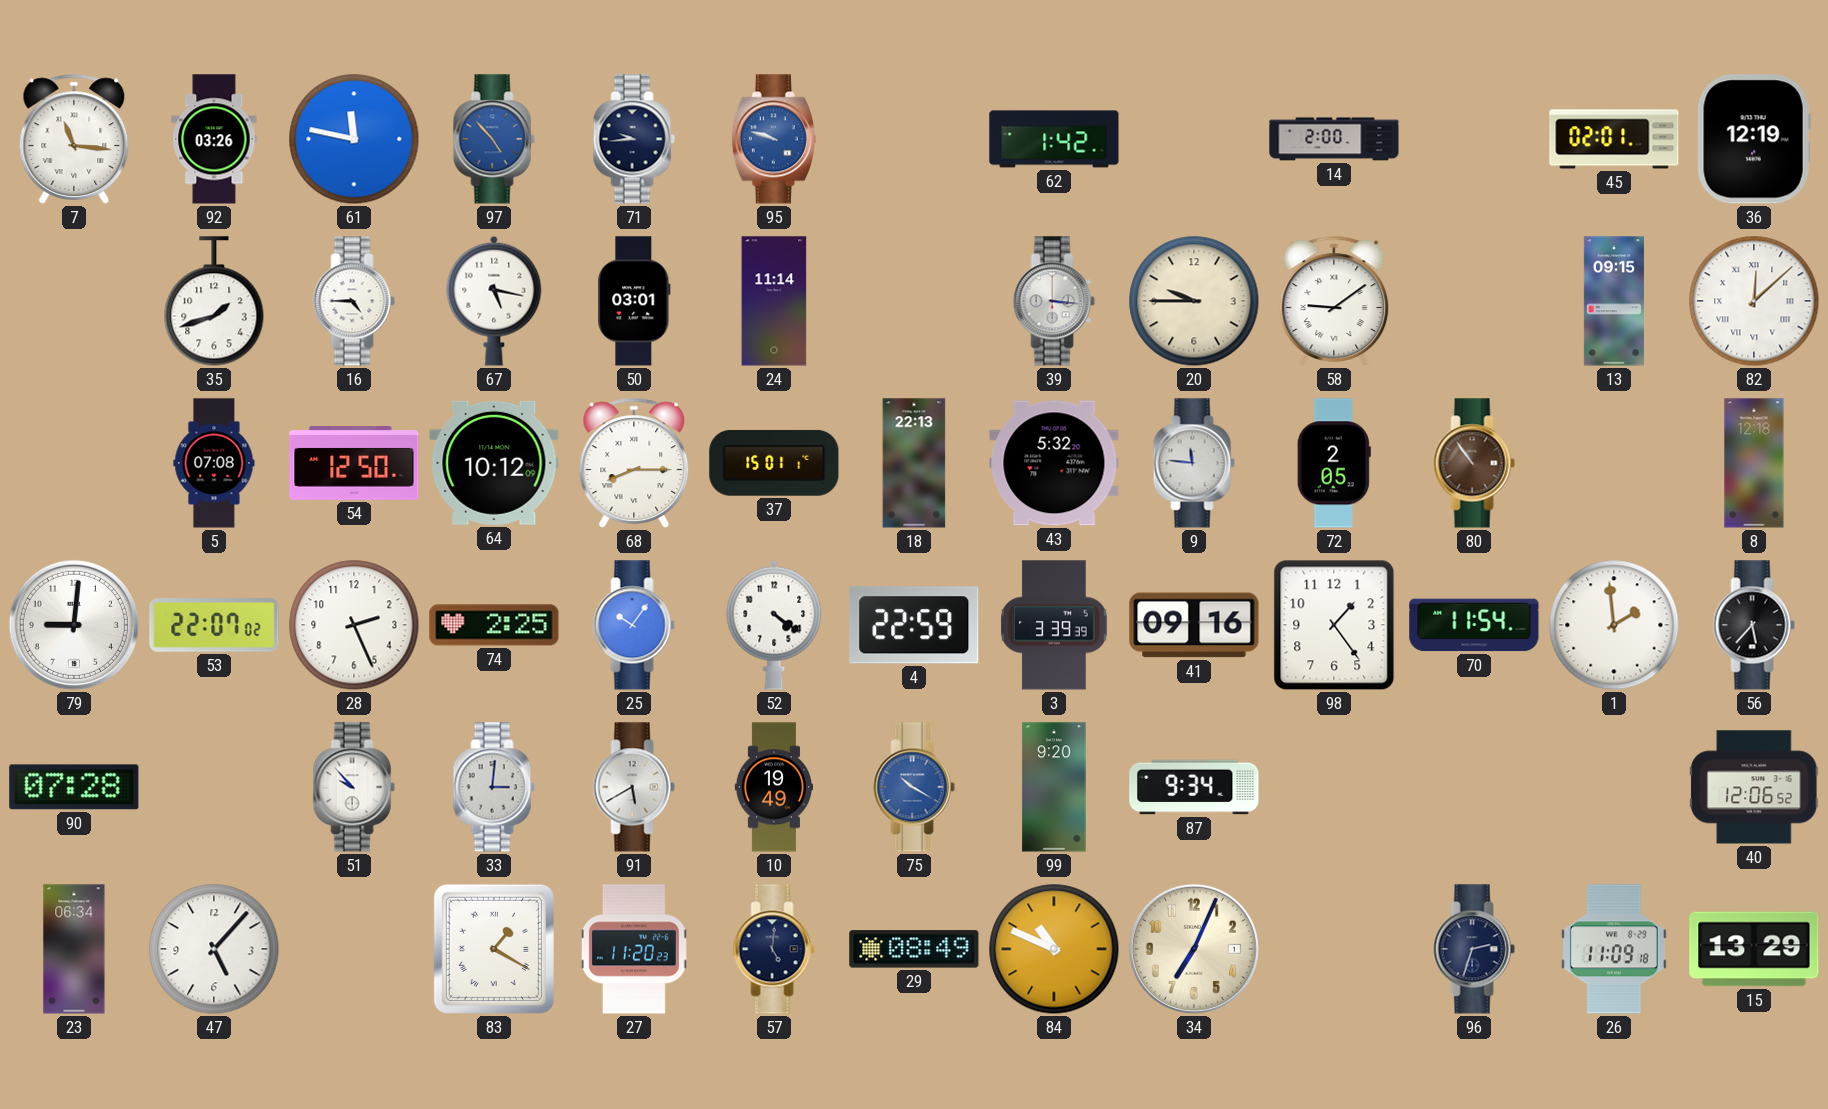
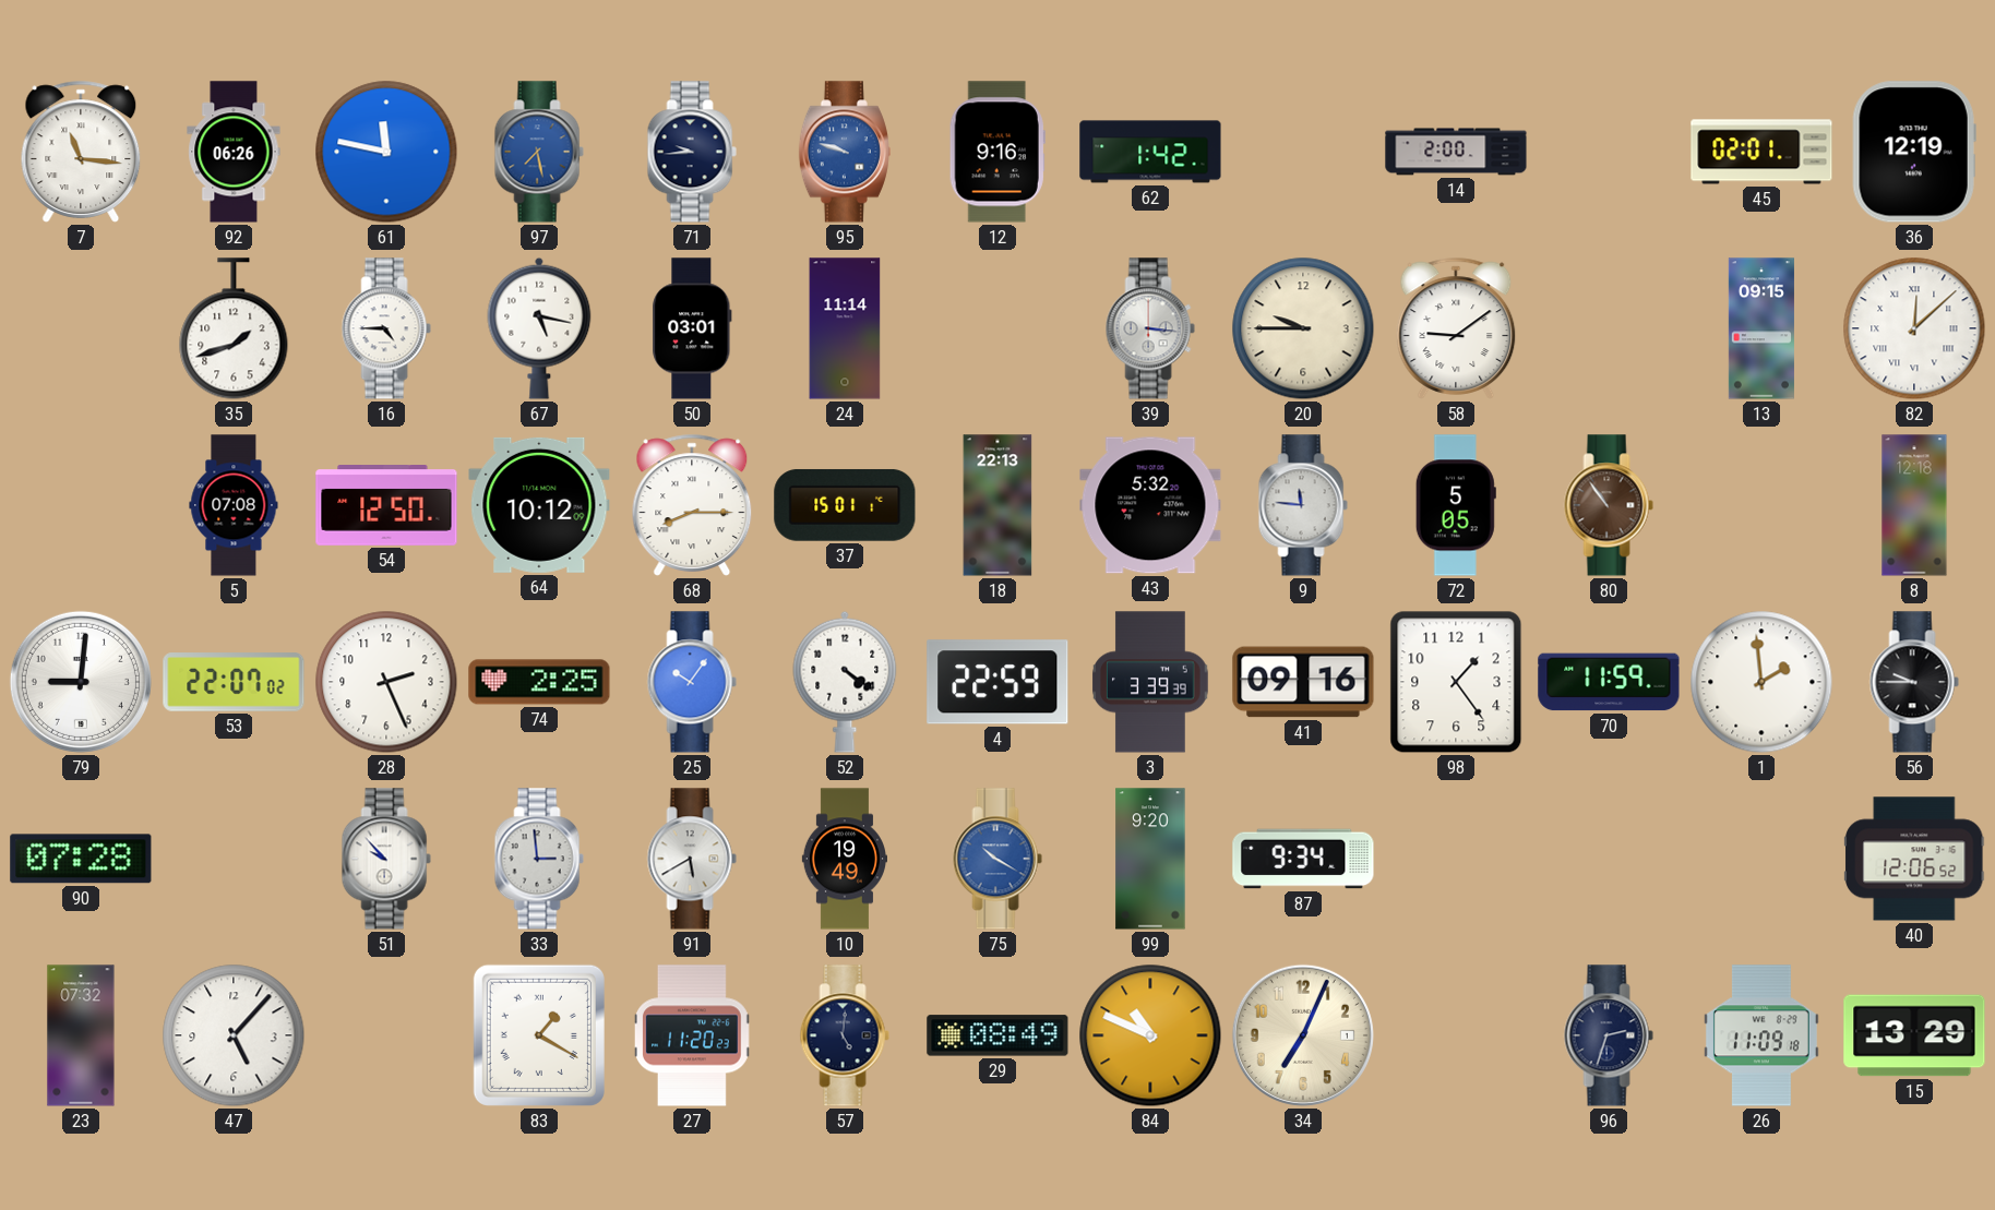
92: 03:26 -> 06:26 (234, 152)
97: 4:53 -> 7:28 (539, 152)
12: none -> 9:16 (997, 152)
72: 2:05 -> 5:05 (1456, 505)
70: 11:54 -> 11:59 (1609, 682)
56: 5:37 -> 9:45 (1914, 682)
33: 3:01 -> 2:59 (539, 859)
23: 06:34 -> 07:32 (81, 1035)
